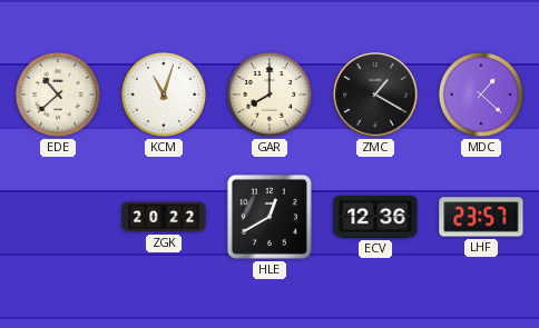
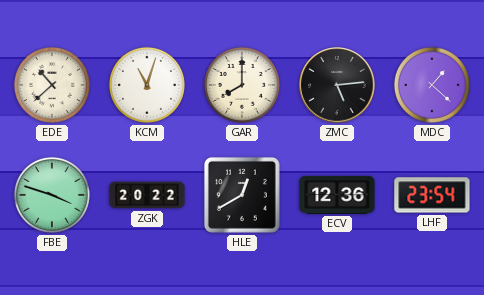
ZMC: 1:20 -> 5:14 (337, 85)
FBE: none -> 3:48 (52, 195)
LHF: 23:57 -> 23:54 (432, 195)
